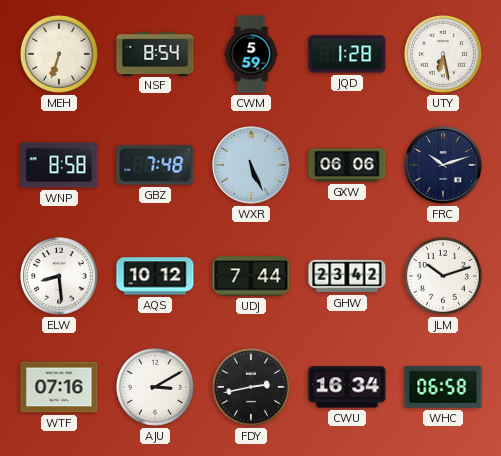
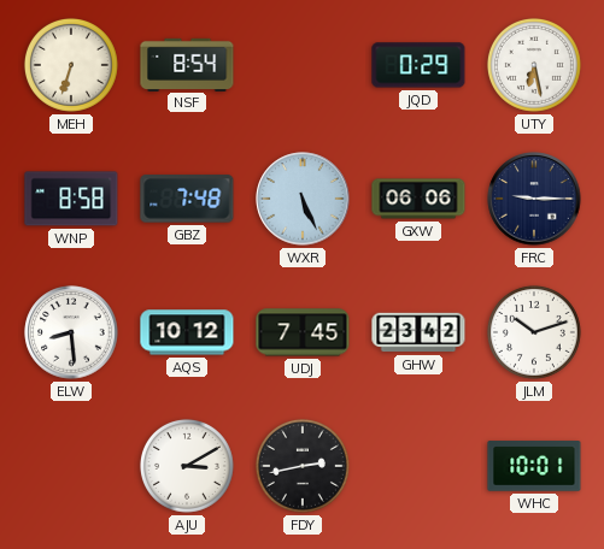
CWM: 5:59 -> none (251, 54)
JQD: 1:28 -> 0:29 (418, 65)
FRC: 10:12 -> 9:15 (534, 199)
UDJ: 7:44 -> 7:45 (303, 332)
WTF: 07:16 -> none (59, 387)
CWU: 16:34 -> none (347, 387)
WHC: 06:58 -> 10:01 (534, 466)
